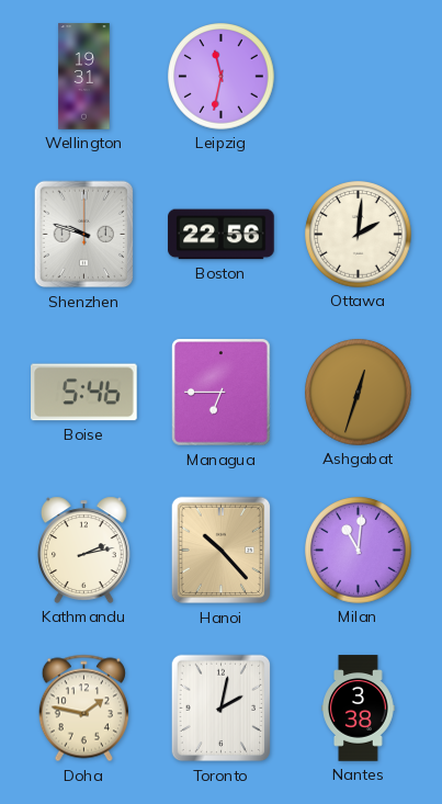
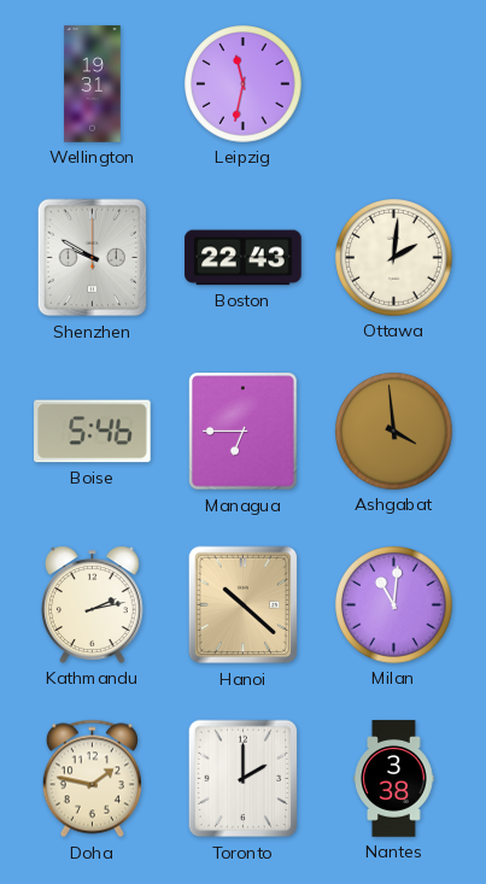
Shenzhen: 9:48 -> 9:50 (93, 258)
Boston: 22:56 -> 22:43 (244, 258)
Ashgabat: 12:33 -> 3:59 (394, 432)
Hanoi: 10:23 -> 10:22 (244, 605)
Toronto: 2:02 -> 2:00 (244, 779)
